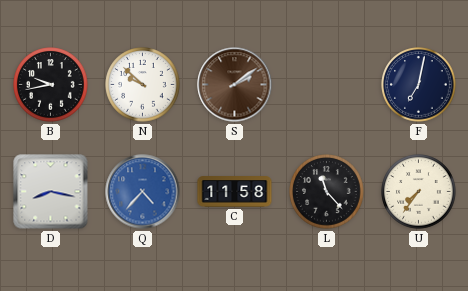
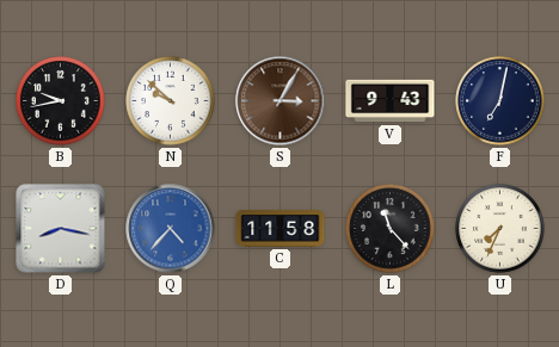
S: 2:09 -> 3:05 (281, 101)
V: none -> 9:43 (391, 101)
U: 7:36 -> 7:34 (500, 229)
